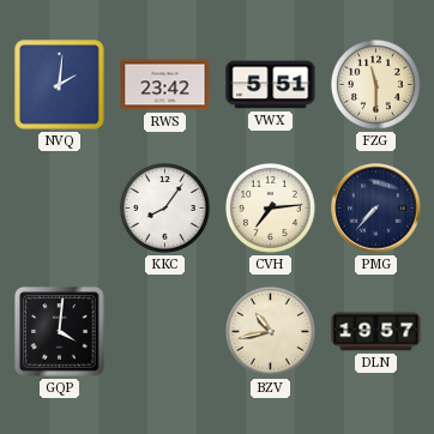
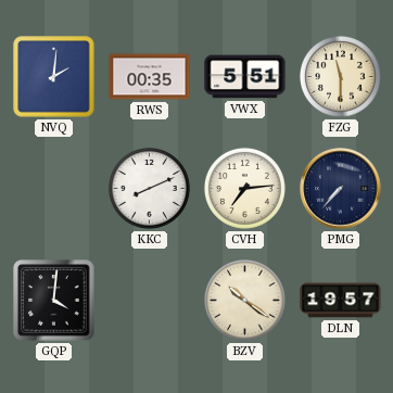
RWS: 23:42 -> 00:35 (150, 77)
KKC: 8:06 -> 8:11 (149, 188)
BZV: 10:43 -> 10:21 (244, 300)
